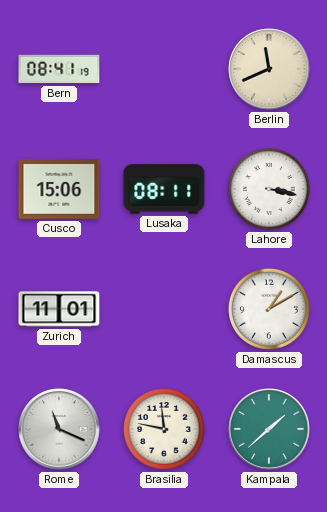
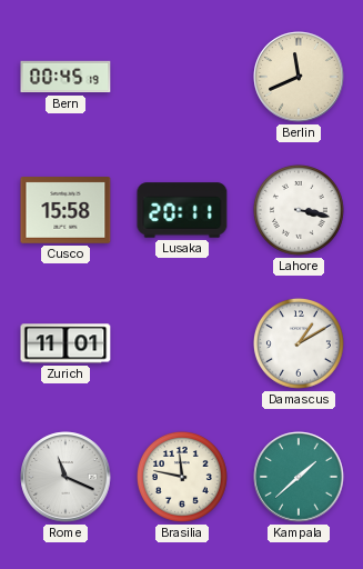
Bern: 08:41 -> 00:45 (65, 77)
Cusco: 15:06 -> 15:58 (65, 211)
Lusaka: 08:11 -> 20:11 (182, 210)
